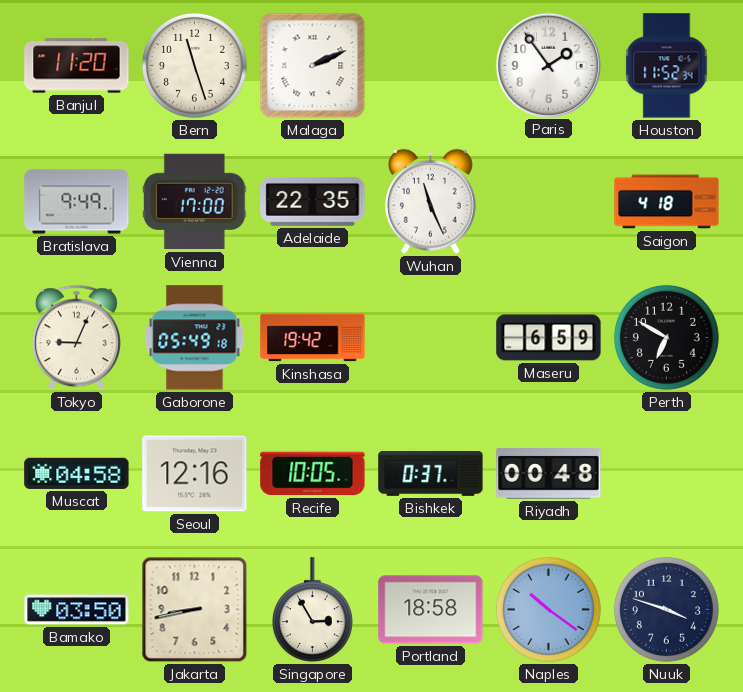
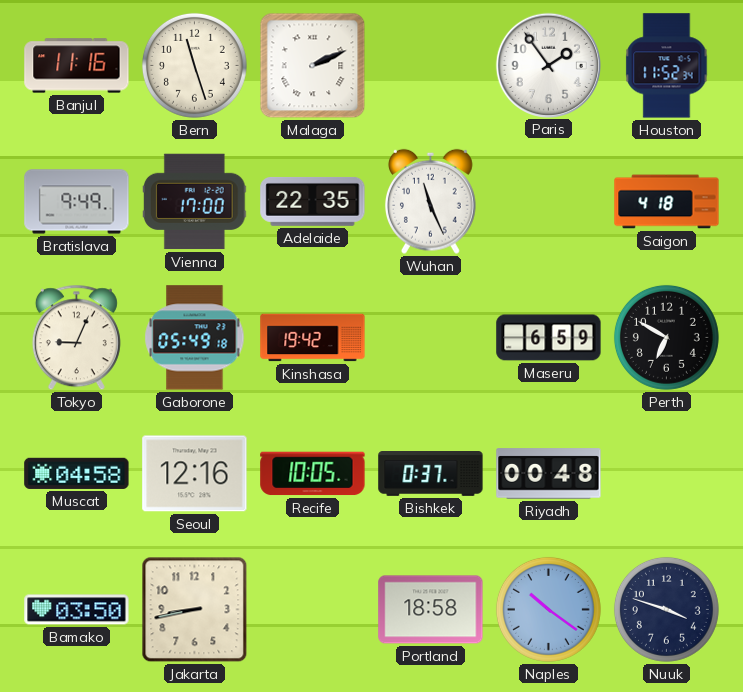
Banjul: 11:20 -> 11:16 (77, 66)
Singapore: 2:55 -> none (312, 610)
